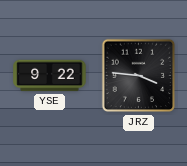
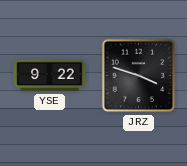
JRZ: 3:46 -> 3:48 (139, 76)
